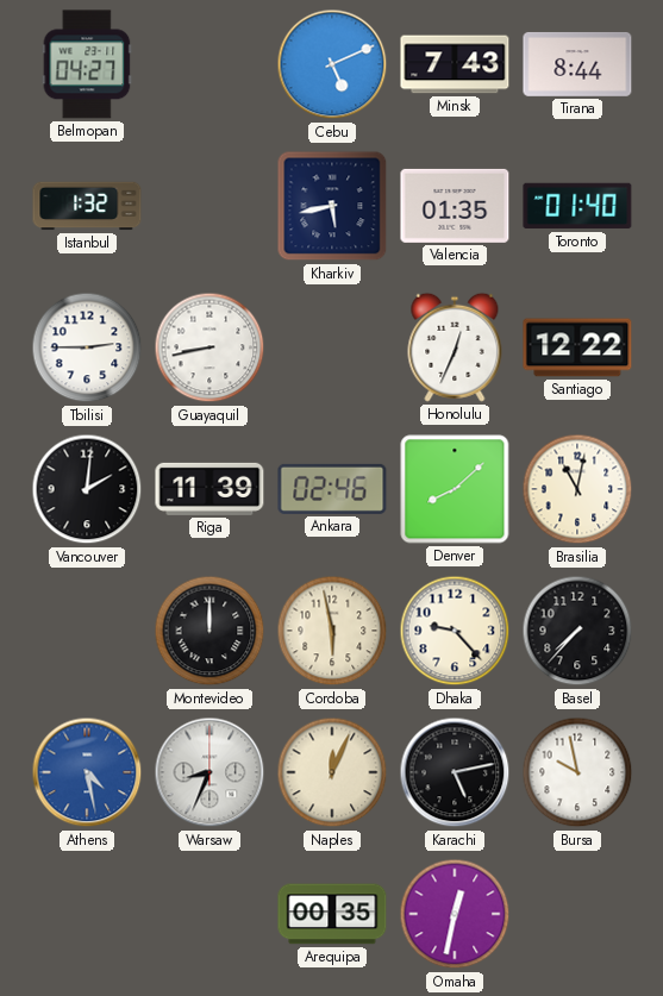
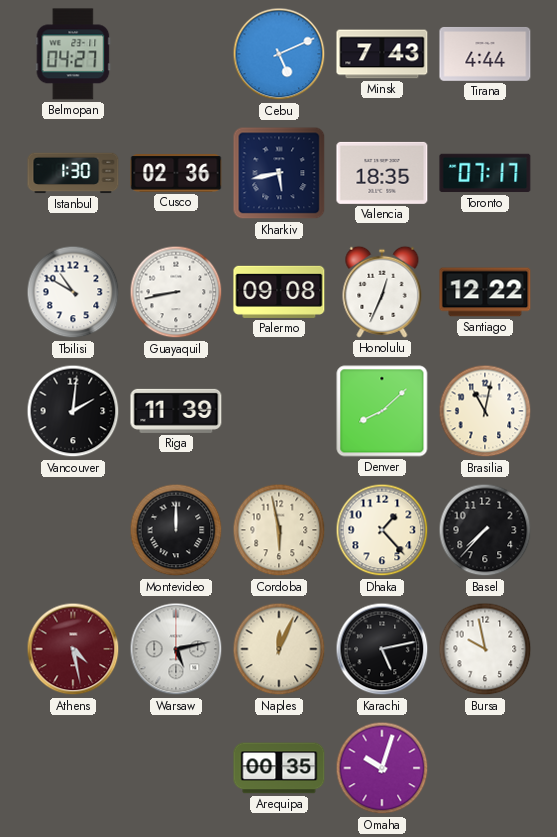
Tirana: 8:44 -> 4:44 (485, 54)
Istanbul: 1:32 -> 1:30 (73, 173)
Cusco: none -> 02:36 (176, 174)
Valencia: 01:35 -> 18:35 (382, 173)
Toronto: 01:40 -> 07:17 (485, 173)
Tbilisi: 2:45 -> 10:50 (73, 292)
Palermo: none -> 09:08 (279, 292)
Ankara: 02:46 -> none (332, 489)
Dhaka: 9:23 -> 1:23 (382, 530)
Athens dial: blue -> burgundy (73, 649)
Warsaw: 8:34 -> 5:13 (176, 649)
Omaha: 12:32 -> 10:03 (382, 768)
